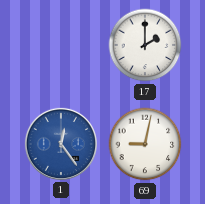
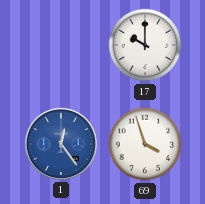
17: 2:00 -> 10:00 (145, 45)
69: 9:02 -> 3:57 (145, 144)
